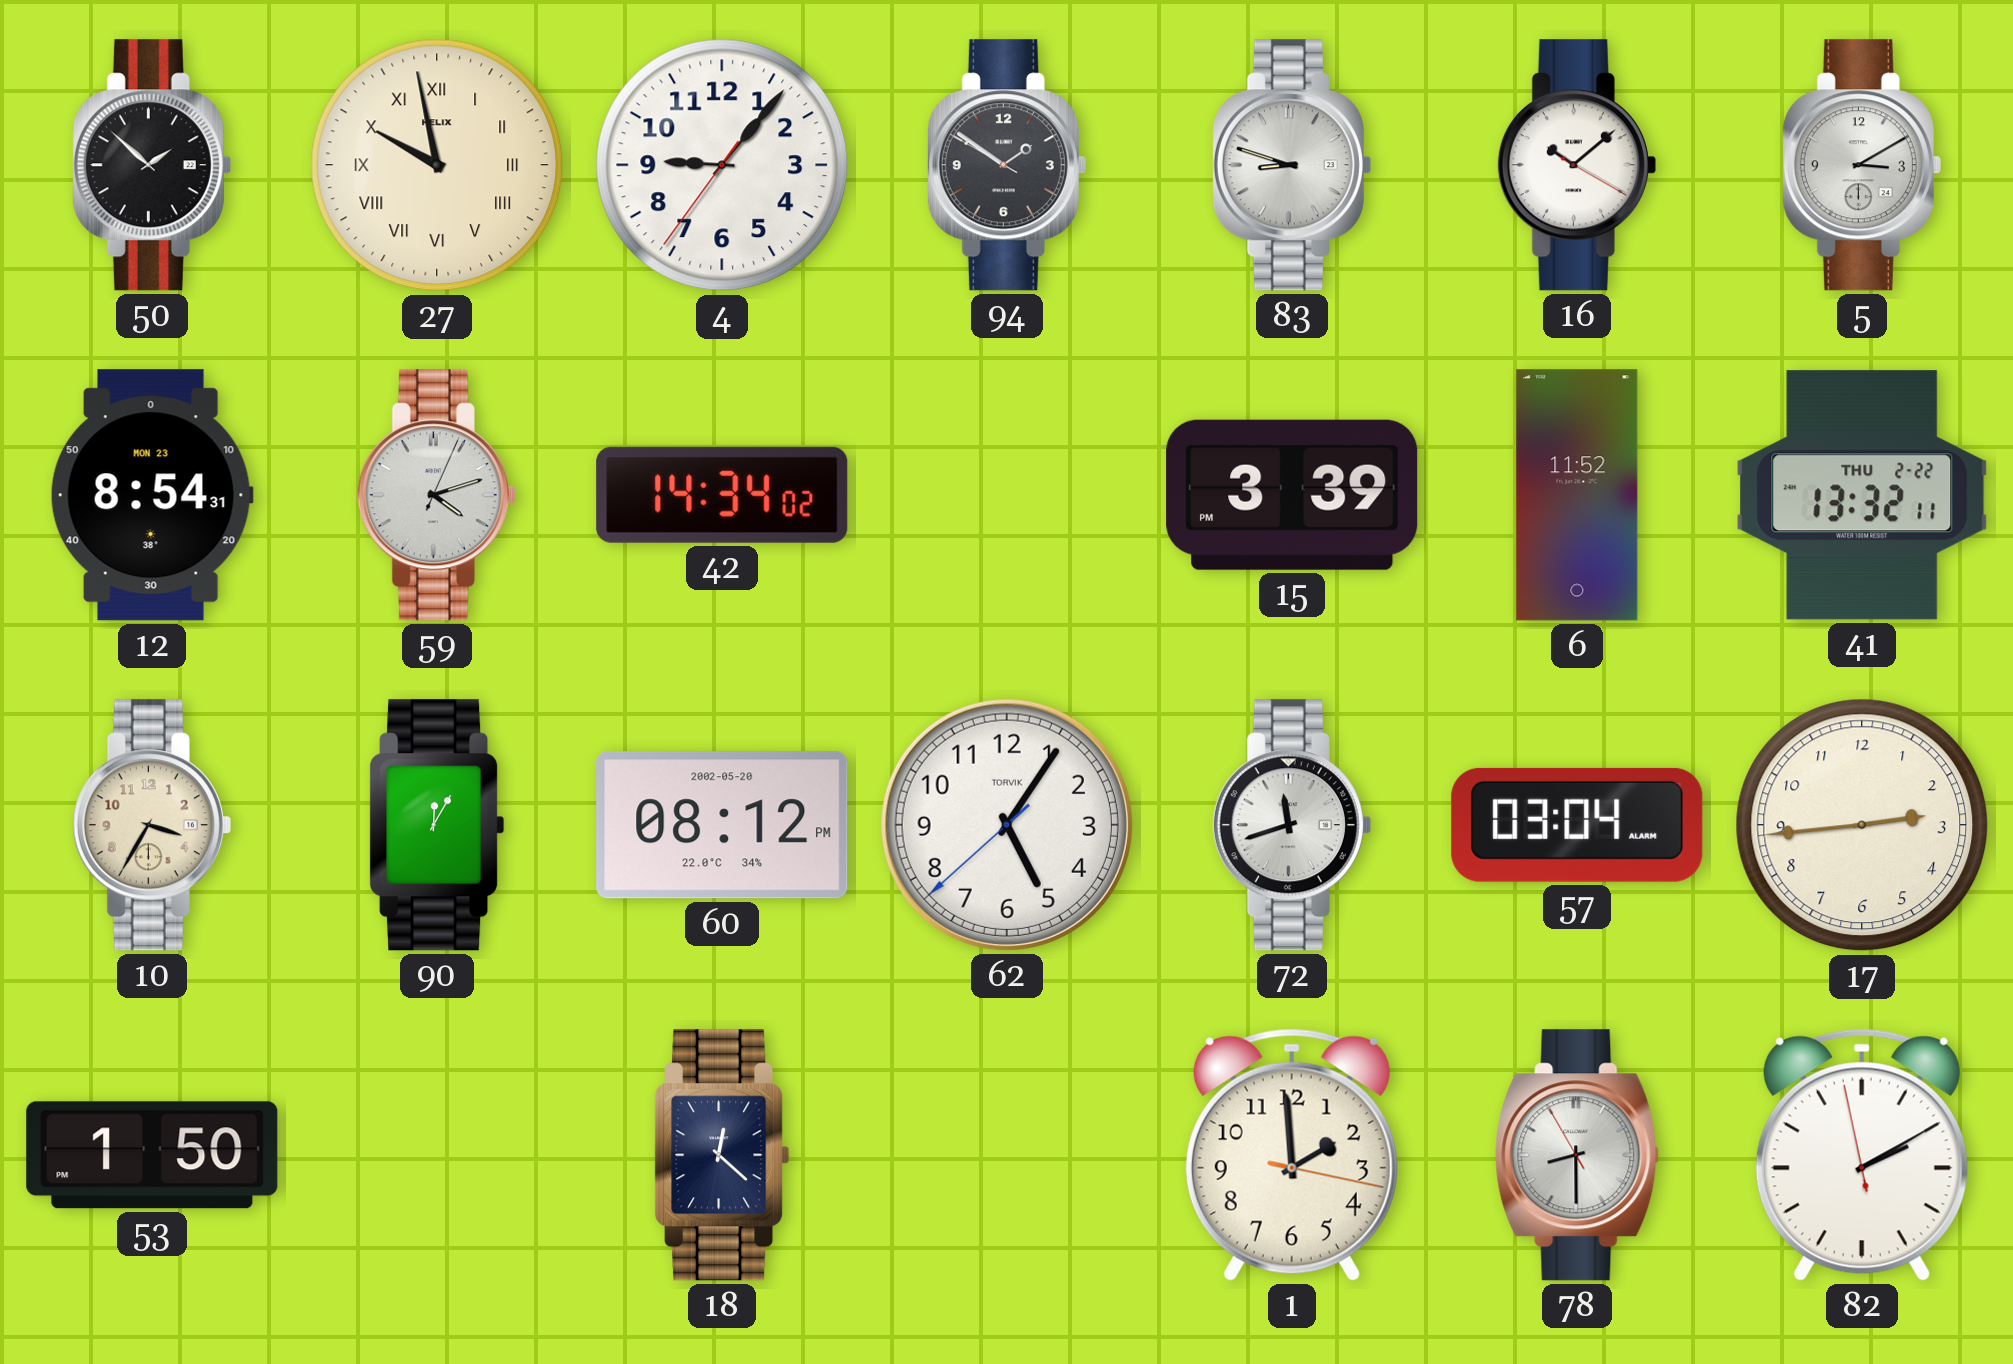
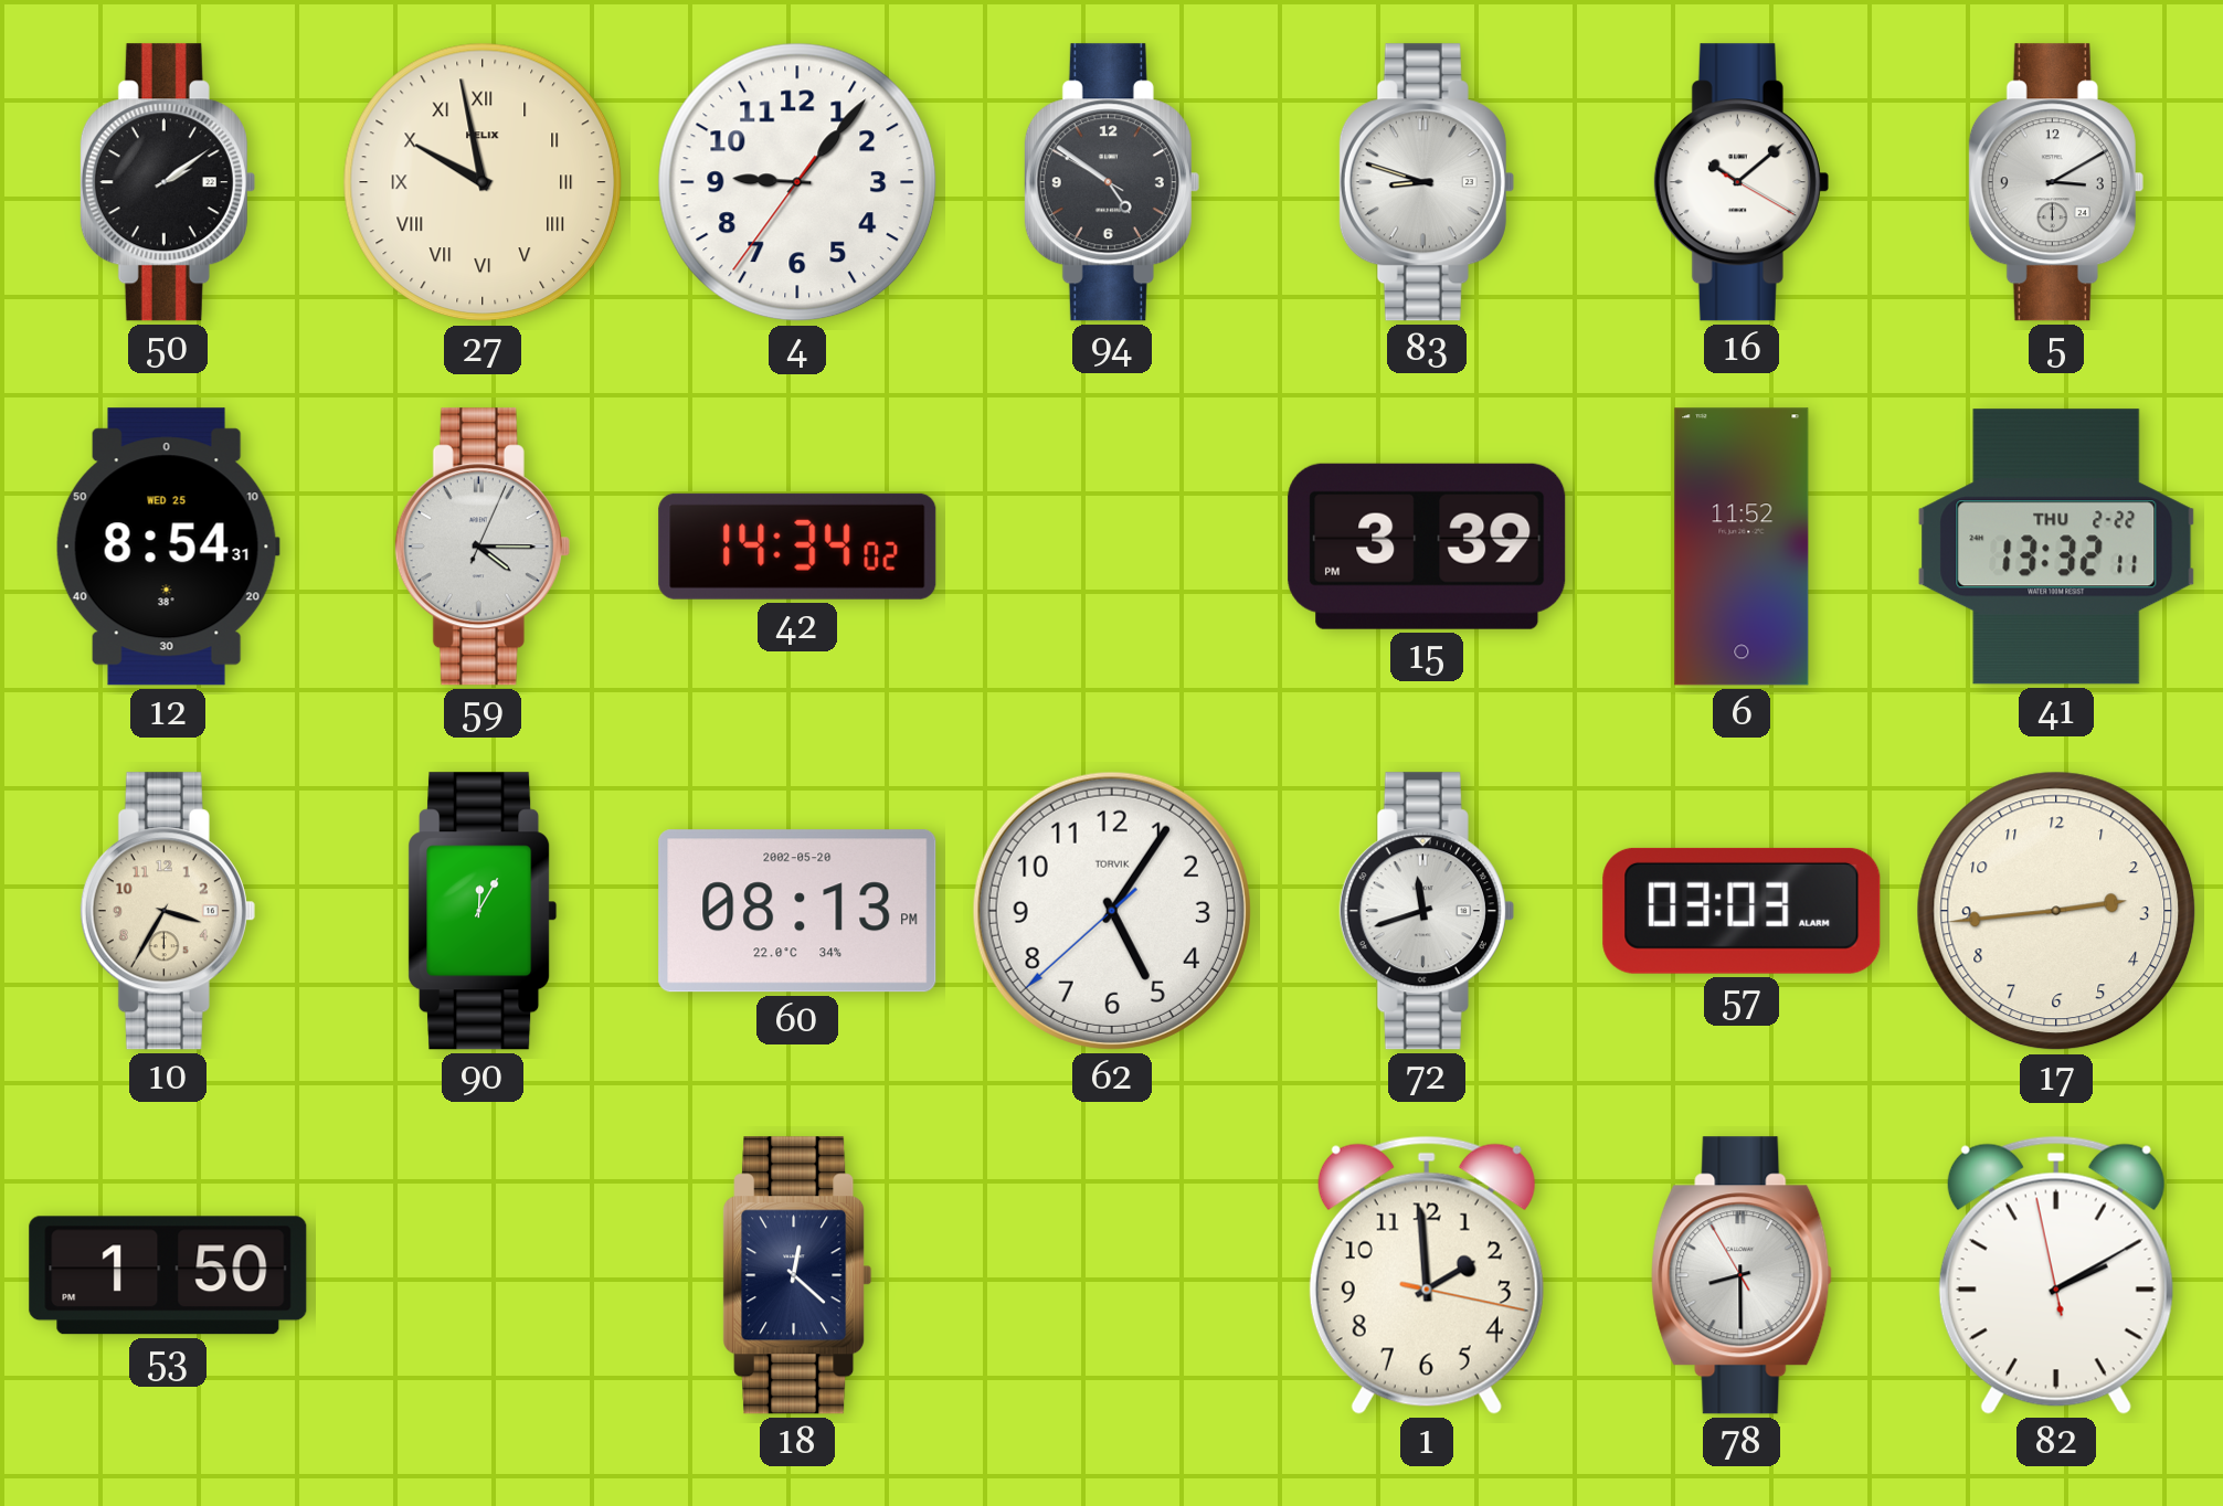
50: 1:52 -> 2:09 (168, 182)
94: 1:50 -> 4:50 (1112, 182)
12 date: MON 23 -> WED 25 (168, 547)
59: 4:12 -> 4:15 (483, 547)
60: 08:12 -> 08:13 (797, 911)
57: 03:04 -> 03:03 (1742, 911)
